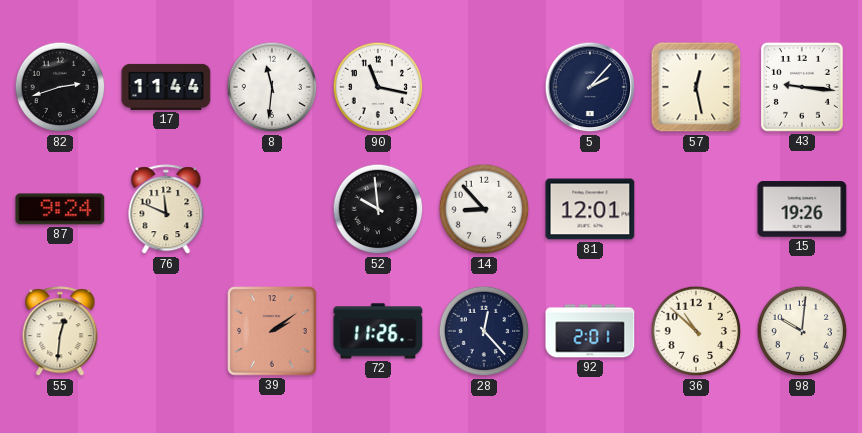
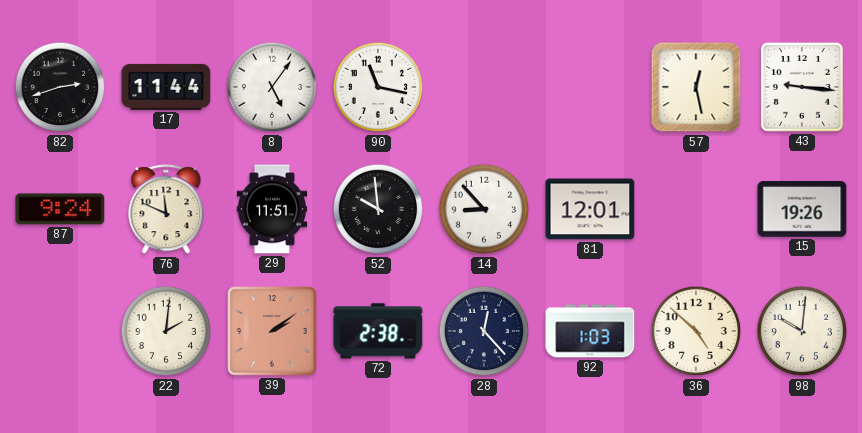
8: 11:31 -> 5:06 (272, 87)
5: 2:07 -> none (590, 87)
29: none -> 11:51 (272, 209)
55: 12:31 -> none (60, 332)
22: none -> 2:01 (166, 331)
72: 11:26 -> 2:38 (378, 331)
92: 2:01 -> 1:03 (590, 331)
36: 10:52 -> 4:52 (696, 331)
